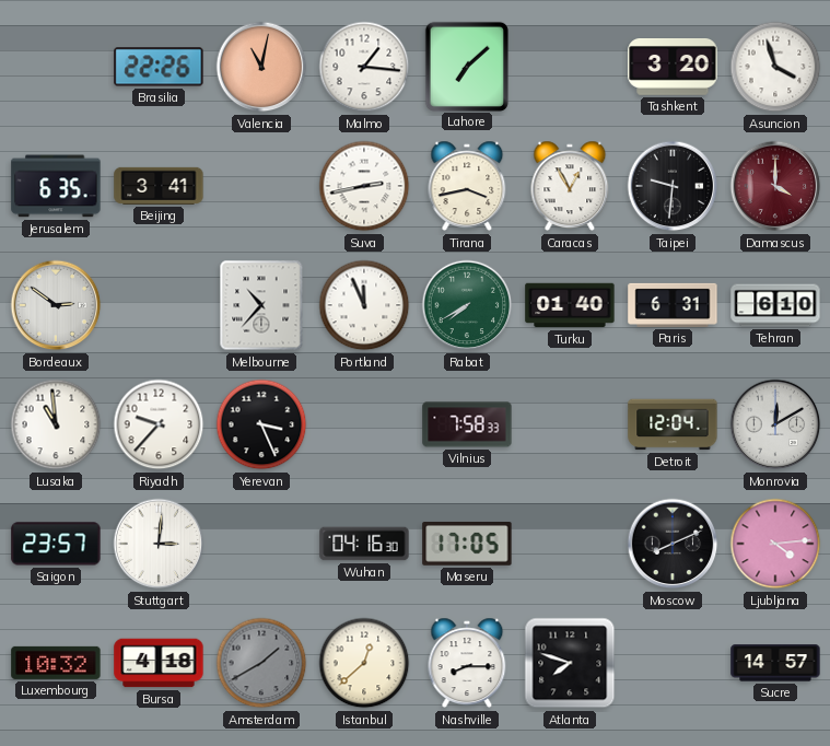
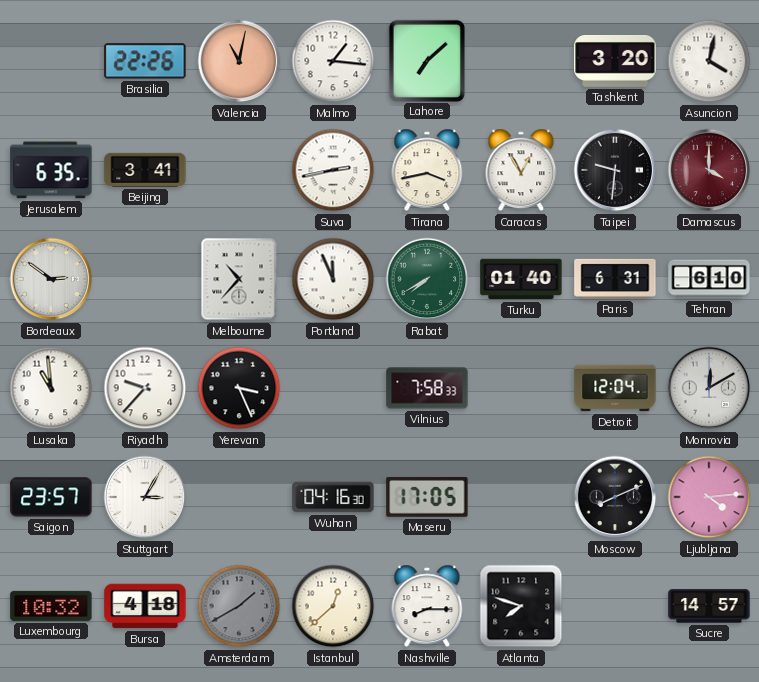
Asuncion: 3:57 -> 4:02 (709, 61)
Stuttgart: 3:01 -> 3:05 (145, 497)
